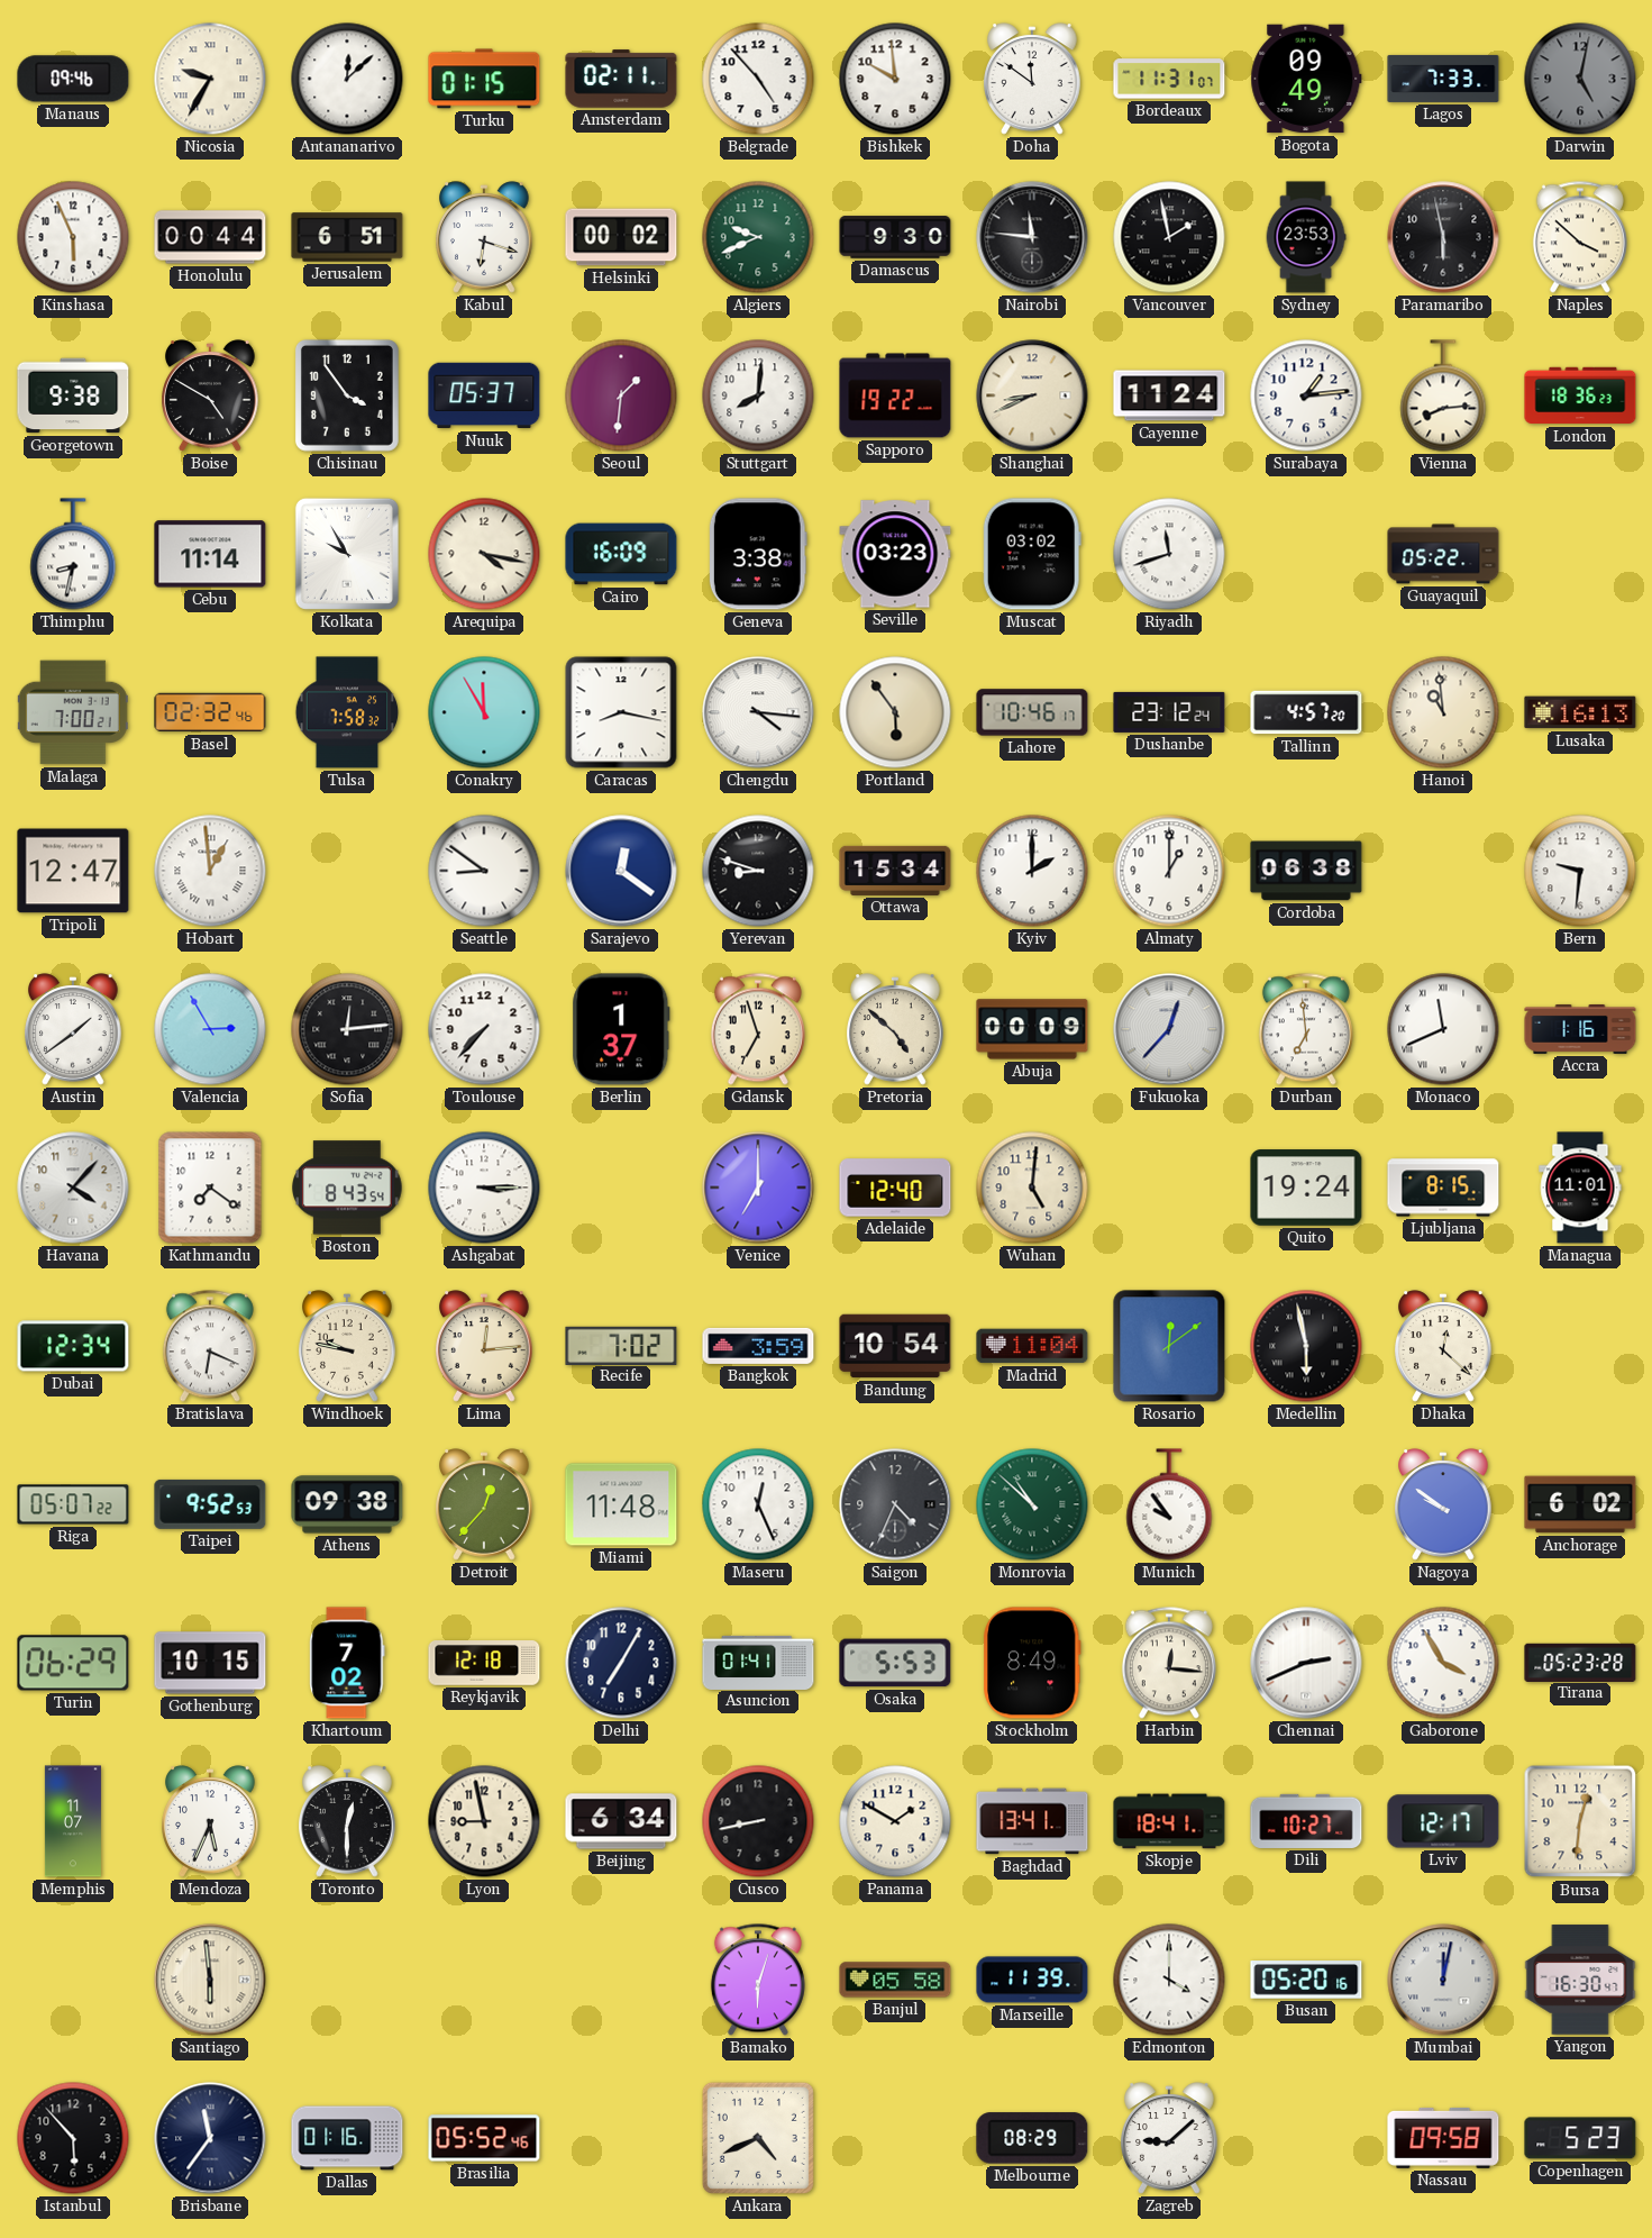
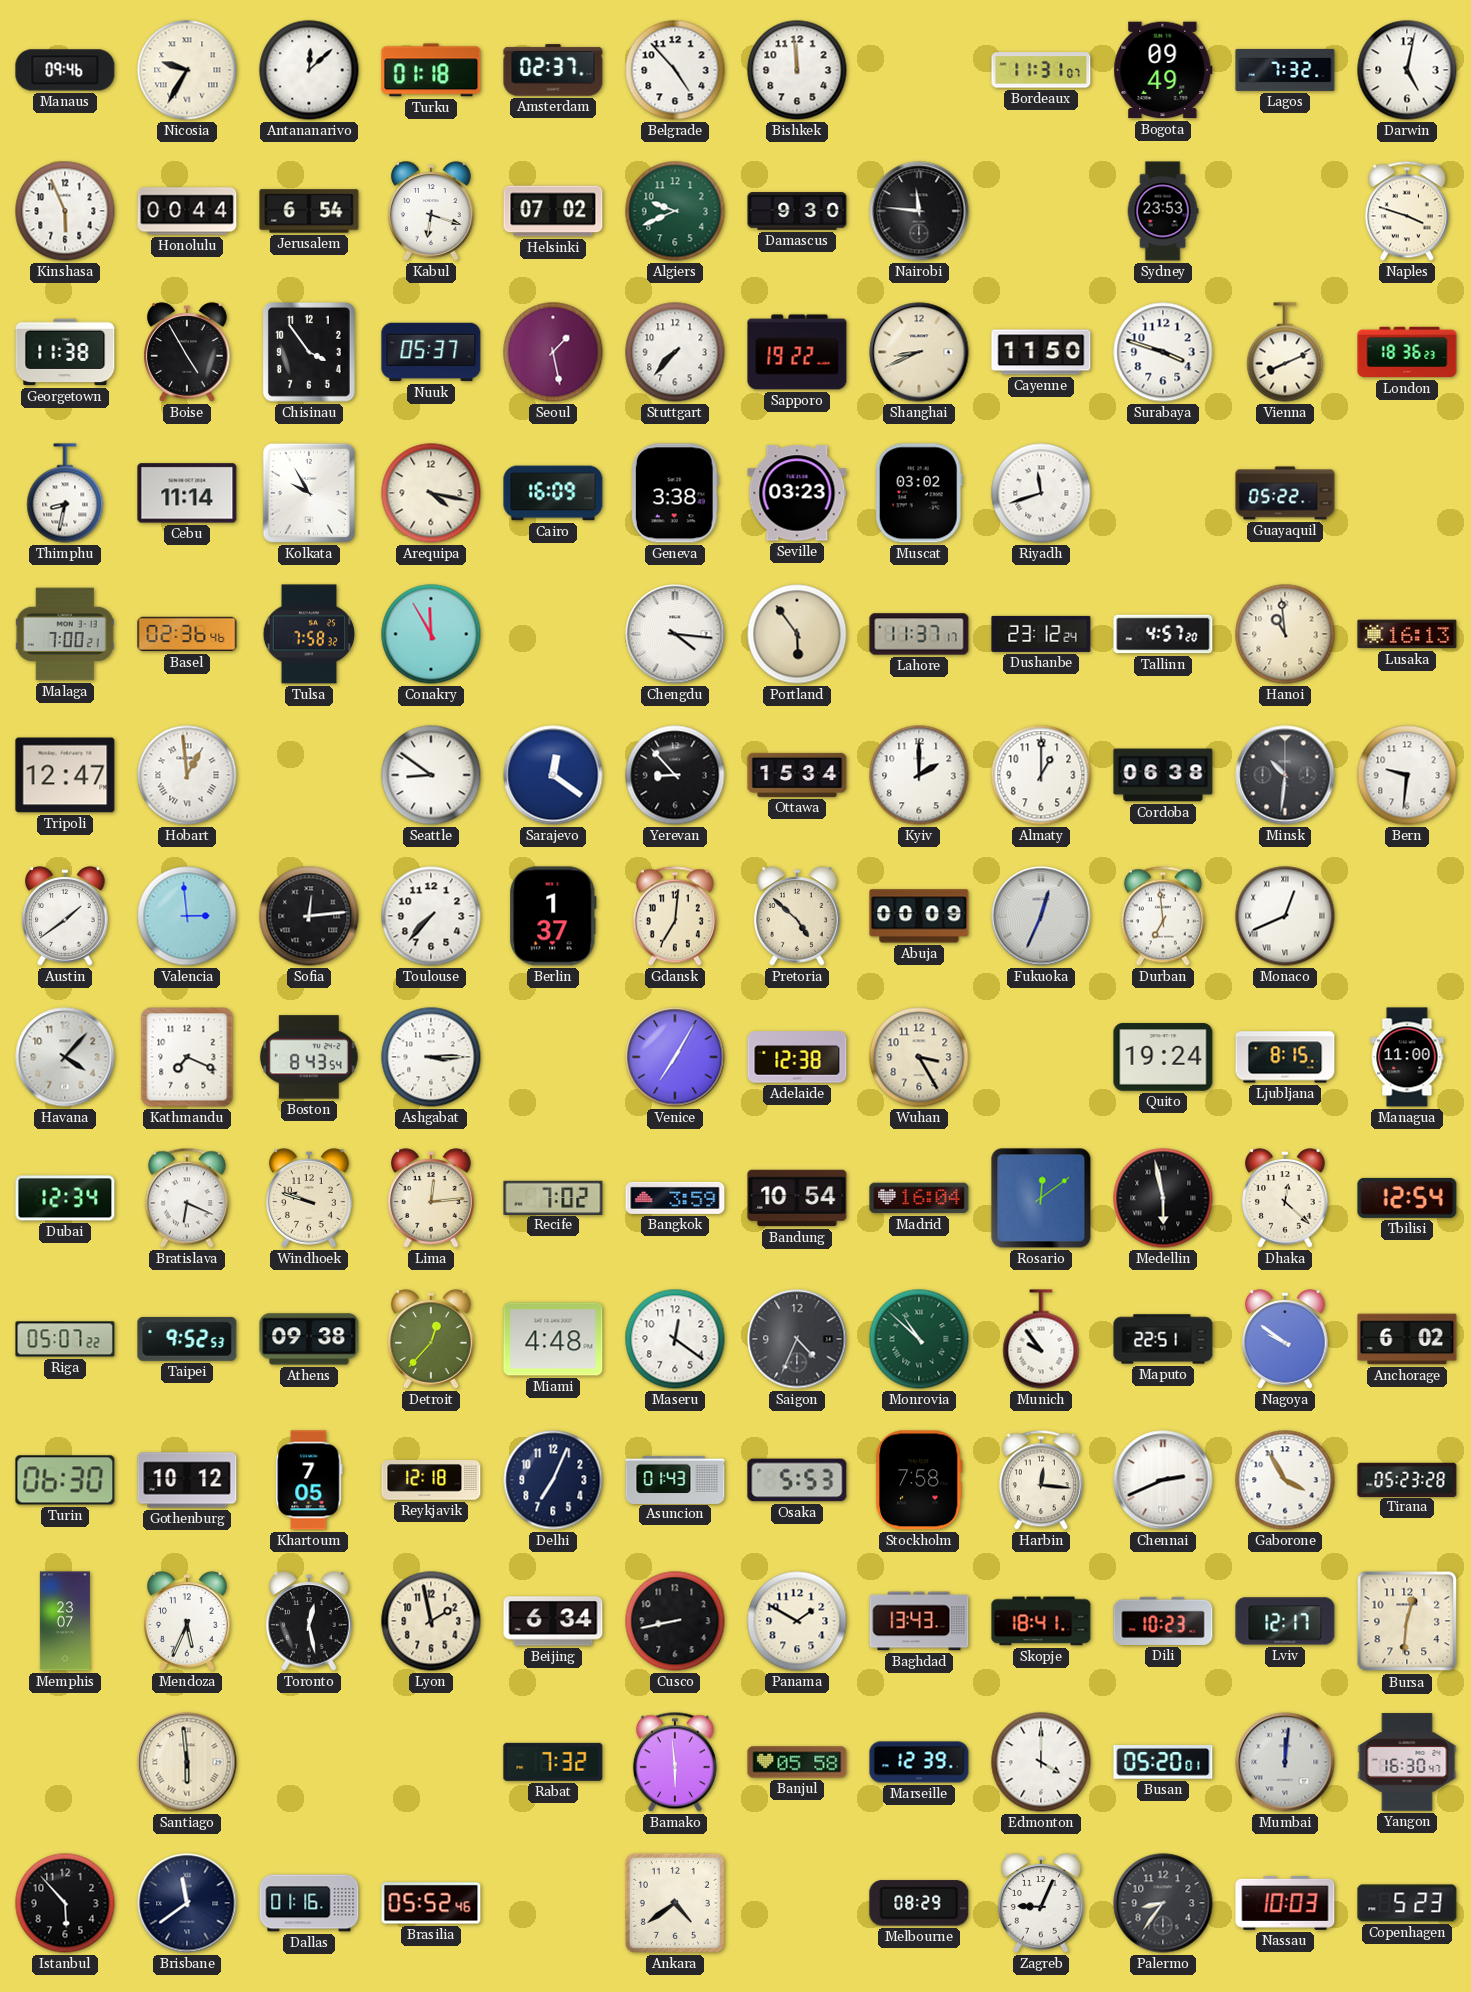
Turku: 01:15 -> 01:18 (431, 70)
Amsterdam: 02:11 -> 02:37 (553, 70)
Bishkek: 9:59 -> 11:59 (797, 70)
Doha: 11:51 -> none (1032, 79)
Lagos: 7:33 -> 7:32 (1285, 70)
Darwin dial: grey -> white (1407, 70)
Jerusalem: 6:51 -> 6:54 (309, 211)
Helsinki: 00:02 -> 07:02 (553, 211)
Vancouver: 1:58 -> none (1169, 237)
Paramaribo: 5:58 -> none (1443, 237)
Naples: 3:52 -> 3:48 (1407, 211)
Georgetown: 9:38 -> 11:38 (65, 352)
Boise: 4:50 -> 4:55 (187, 352)
Seoul: 1:31 -> 1:28 (553, 352)
Stuttgart: 8:01 -> 7:37 (675, 352)
Cayenne: 11:24 -> 11:50 (1041, 352)
Surabaya: 1:14 -> 3:48 (1163, 352)
Vienna: 8:14 -> 8:11 (1285, 352)
Basel: 02:32 -> 02:36 (187, 634)
Caracas: 8:17 -> none (621, 712)
Lahore: 10:46 -> 11:37 (919, 634)
Yerevan: 8:48 -> 8:53 (675, 775)
Minsk: none -> 10:31 (1285, 775)
Valencia: 2:55 -> 2:59 (187, 916)
Gdansk: 6:57 -> 7:01 (675, 916)
Fukuoka: 12:37 -> 12:34 (1041, 916)
Monaco: 11:41 -> 12:41 (1285, 916)
Accra: 1:16 -> none (1580, 1029)
Kathmandu: 7:21 -> 7:19 (187, 1057)
Venice: 7:00 -> 7:05 (675, 1057)
Adelaide: 12:40 -> 12:38 (797, 1057)
Wuhan: 5:01 -> 3:25 (919, 1057)
Managua: 11:01 -> 11:00 (1407, 1057)
Windhoek: 9:47 -> 9:48 (309, 1198)
Madrid: 11:04 -> 16:04 (919, 1198)
Tbilisi: none -> 12:54 (1407, 1198)
Miami: 11:48 -> 4:48 (553, 1339)
Maseru: 12:26 -> 12:21 (675, 1339)
Maputo: none -> 22:51 (1163, 1339)
Turin: 06:29 -> 06:30 (65, 1480)
Gothenburg: 10:15 -> 10:12 (187, 1480)
Khartoum: 7:02 -> 7:05 (309, 1480)
Delhi: 7:05 -> 7:04 (553, 1480)
Asuncion: 01:41 -> 01:43 (675, 1479)
Stockholm: 8:49 -> 7:58 (919, 1480)
Memphis: 11:07 -> 23:07 (65, 1621)
Toronto: 12:30 -> 12:28 (309, 1621)
Lyon: 8:58 -> 1:58 (431, 1621)
Baghdad: 13:41 -> 13:43 (919, 1621)
Dili: 10:27 -> 10:23 (1163, 1621)
Rabat: none -> 7:32 (553, 1762)
Bamako: 6:03 -> 5:59 (675, 1762)
Marseille: 11:39 -> 12:39 (919, 1762)
Busan: 05:20:16 -> 05:20:01 (1163, 1762)
Mumbai: 12:02 -> 12:01 (1285, 1762)
Brisbane: 11:36 -> 11:39 (187, 1903)
Ankara: 4:41 -> 4:39 (675, 1903)
Zagreb: 9:08 -> 9:04 (1041, 1903)
Palermo: none -> 8:36 (1163, 1903)
Nassau: 09:58 -> 10:03 (1285, 1903)
